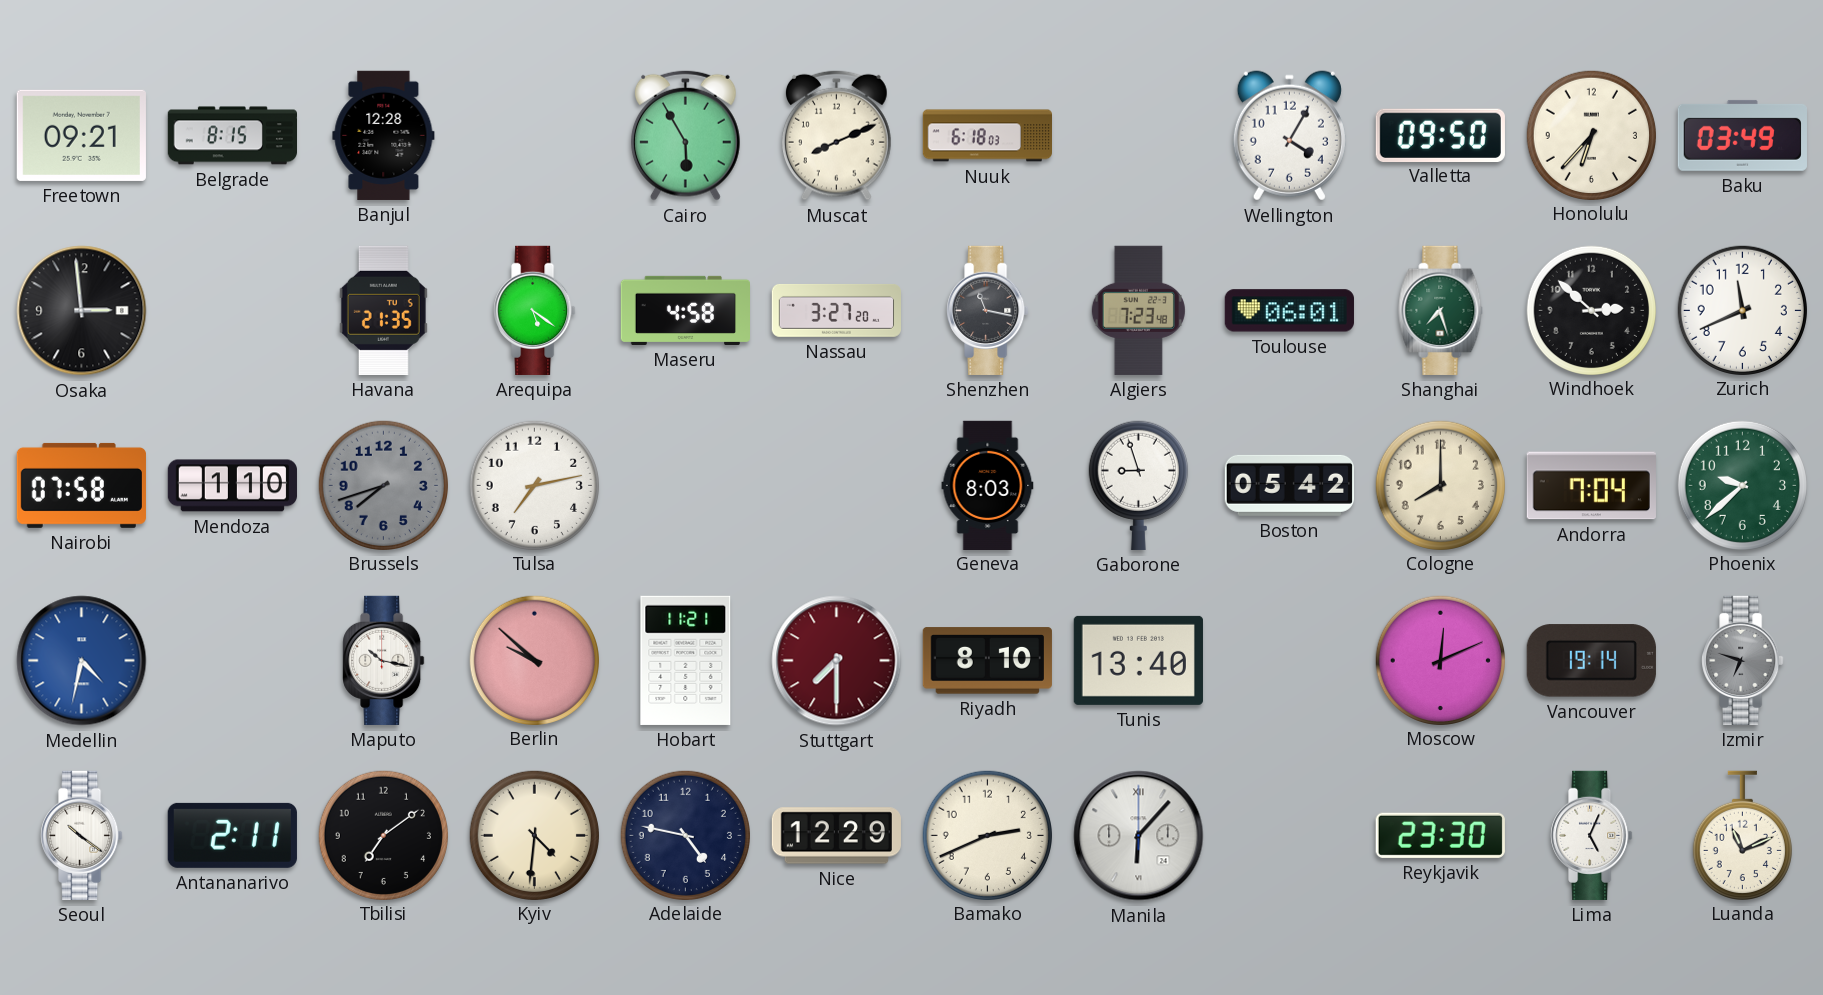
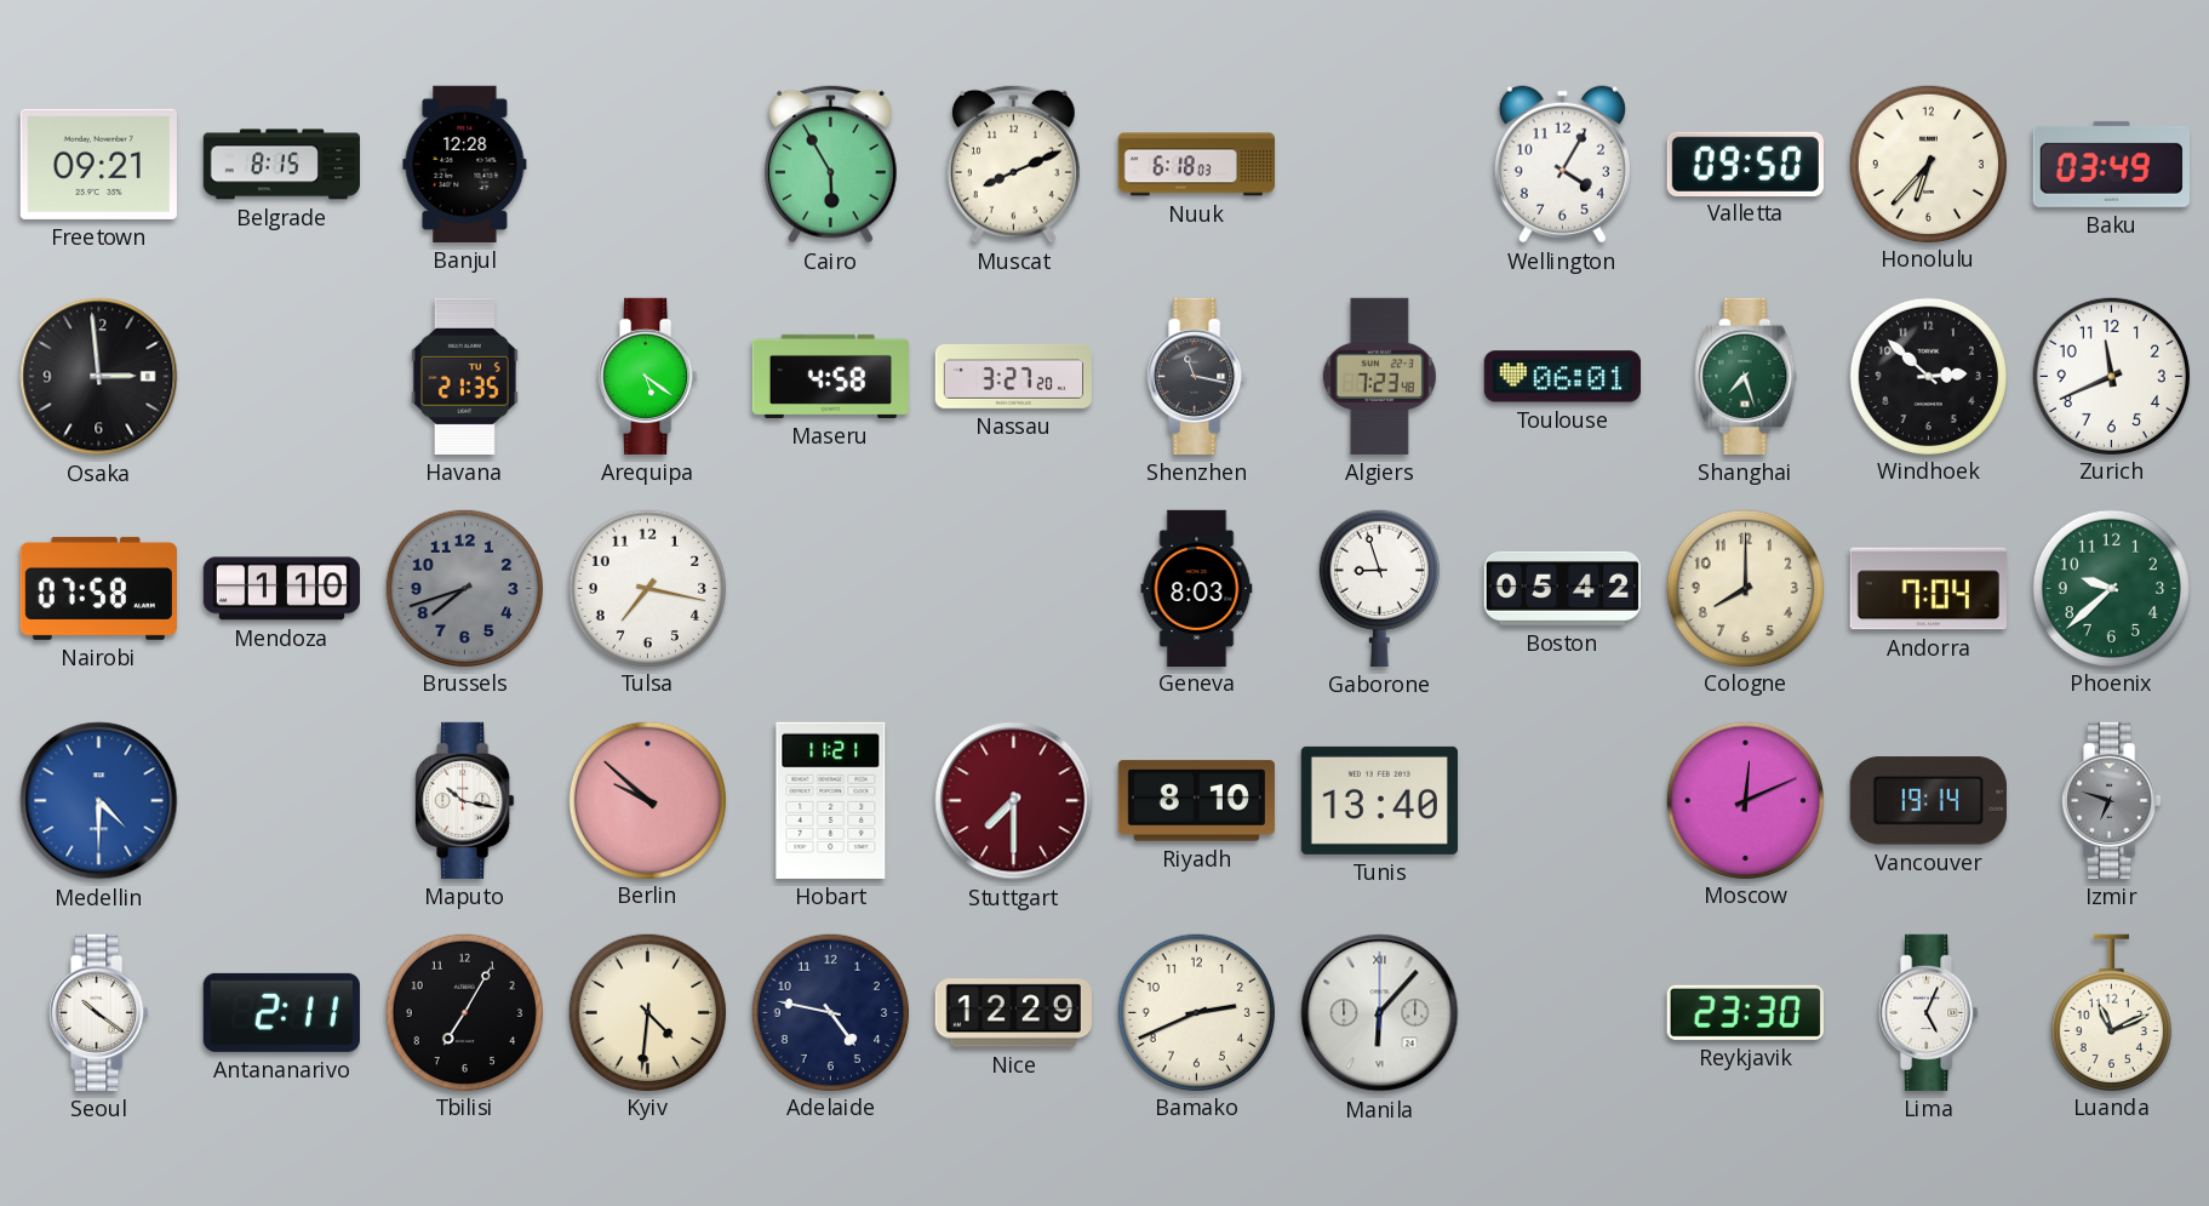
Tulsa: 7:13 -> 7:17 (647, 588)
Medellin: 4:32 -> 4:30 (99, 801)
Tbilisi: 7:09 -> 7:05 (464, 1012)
